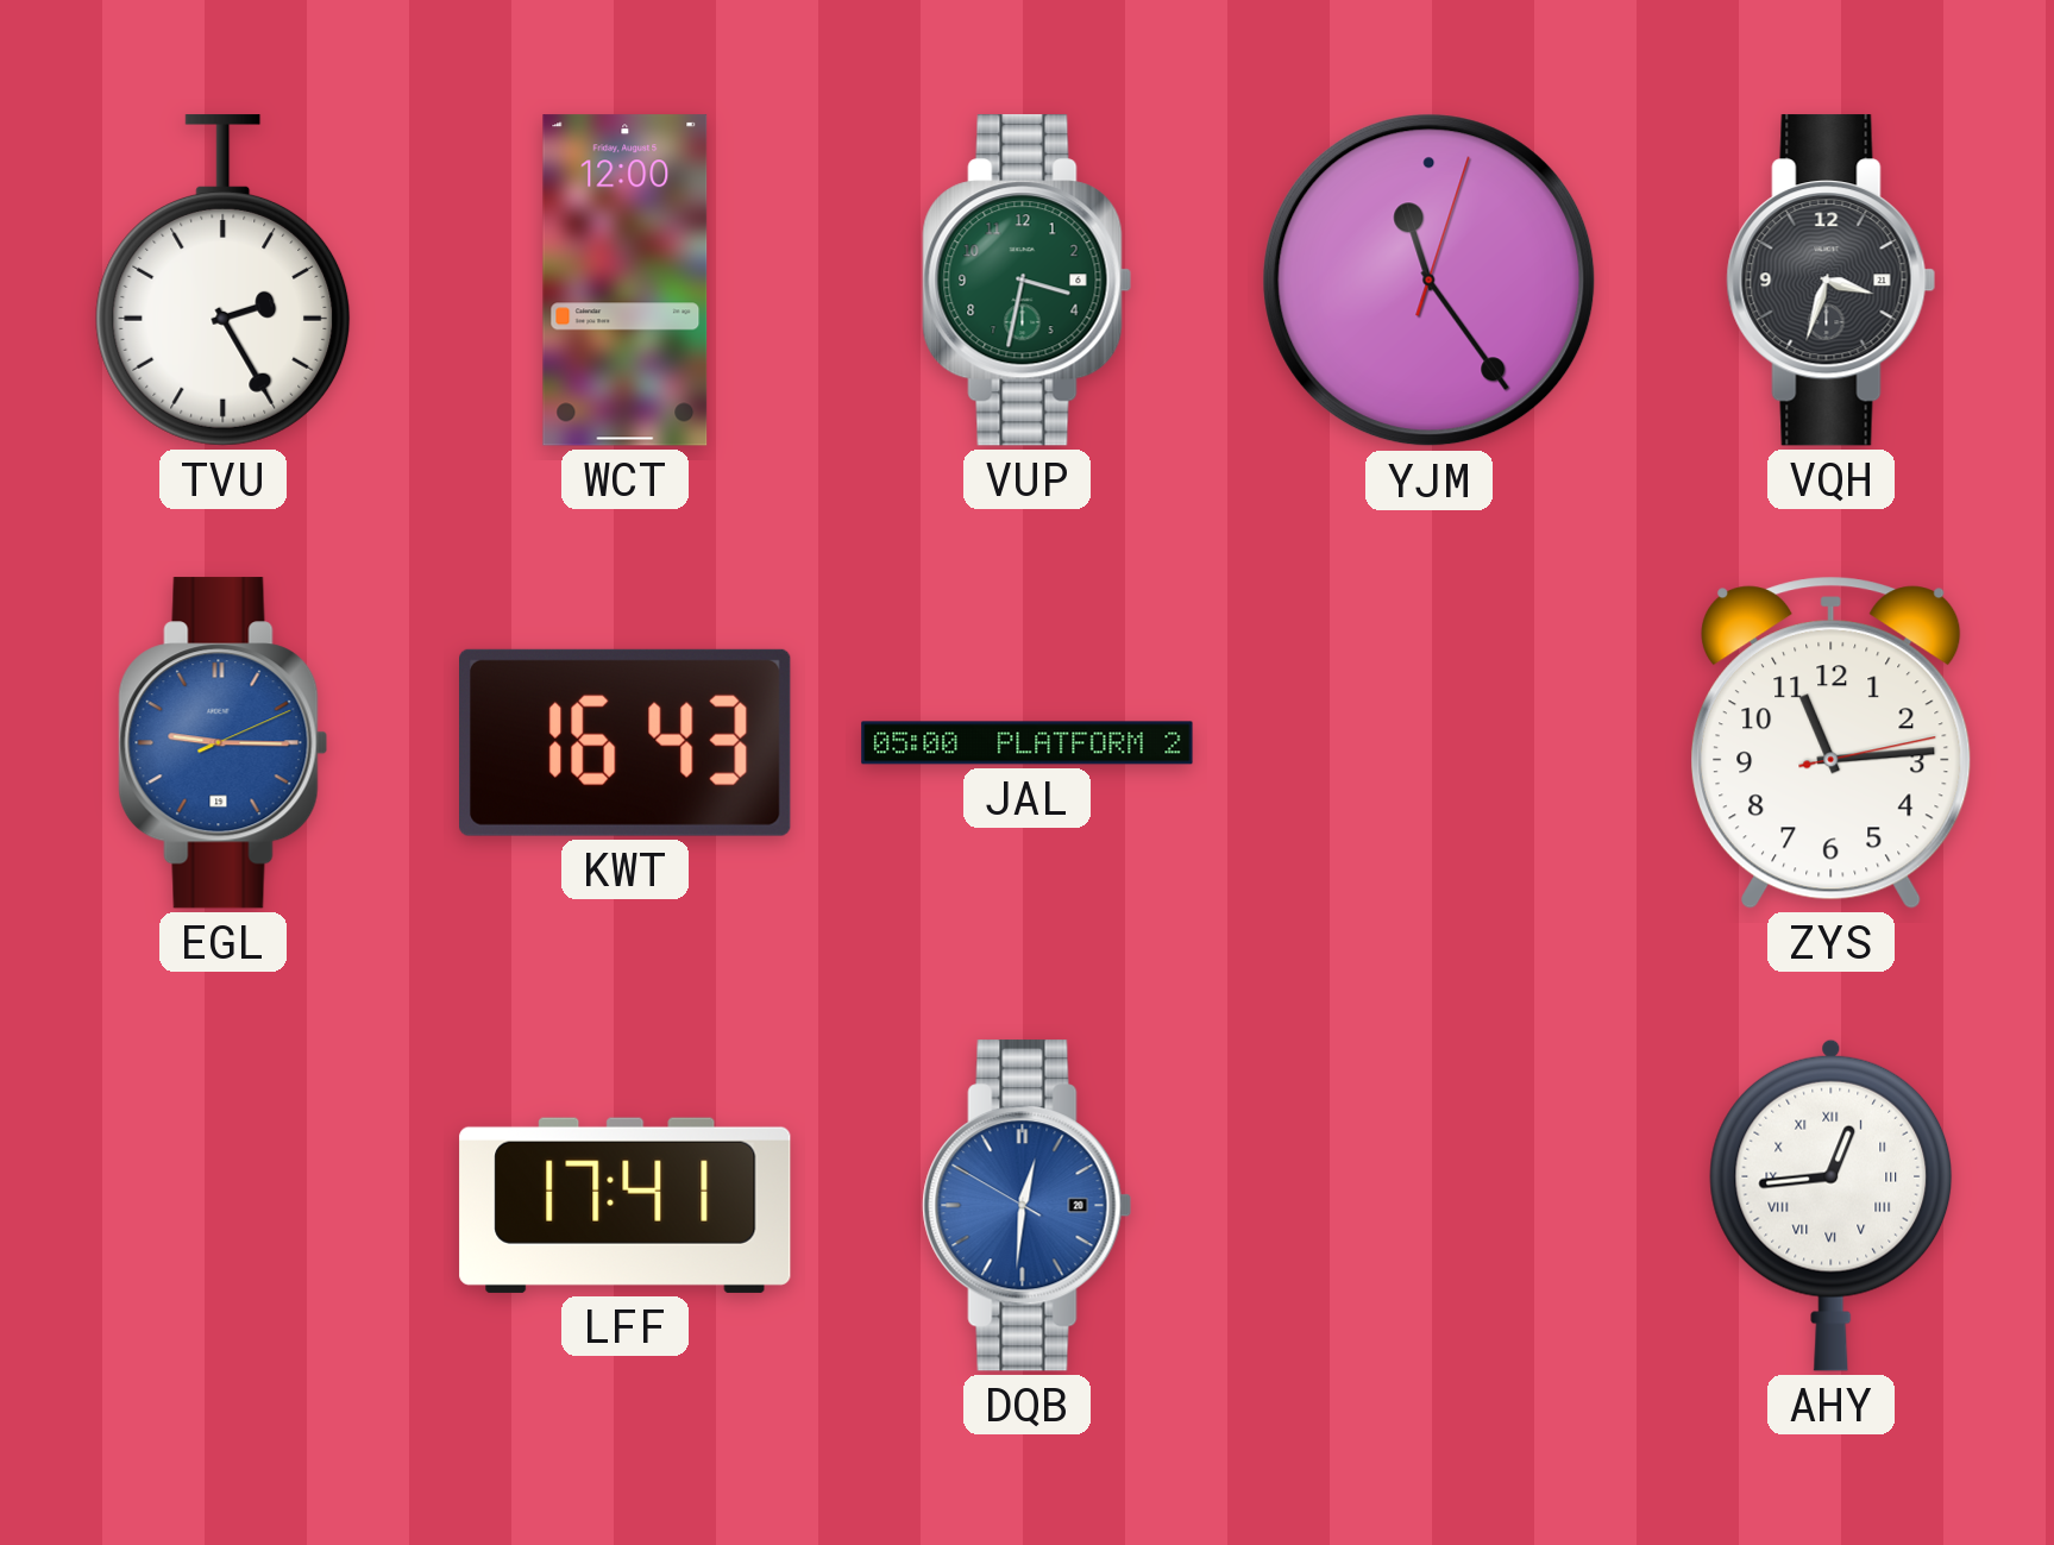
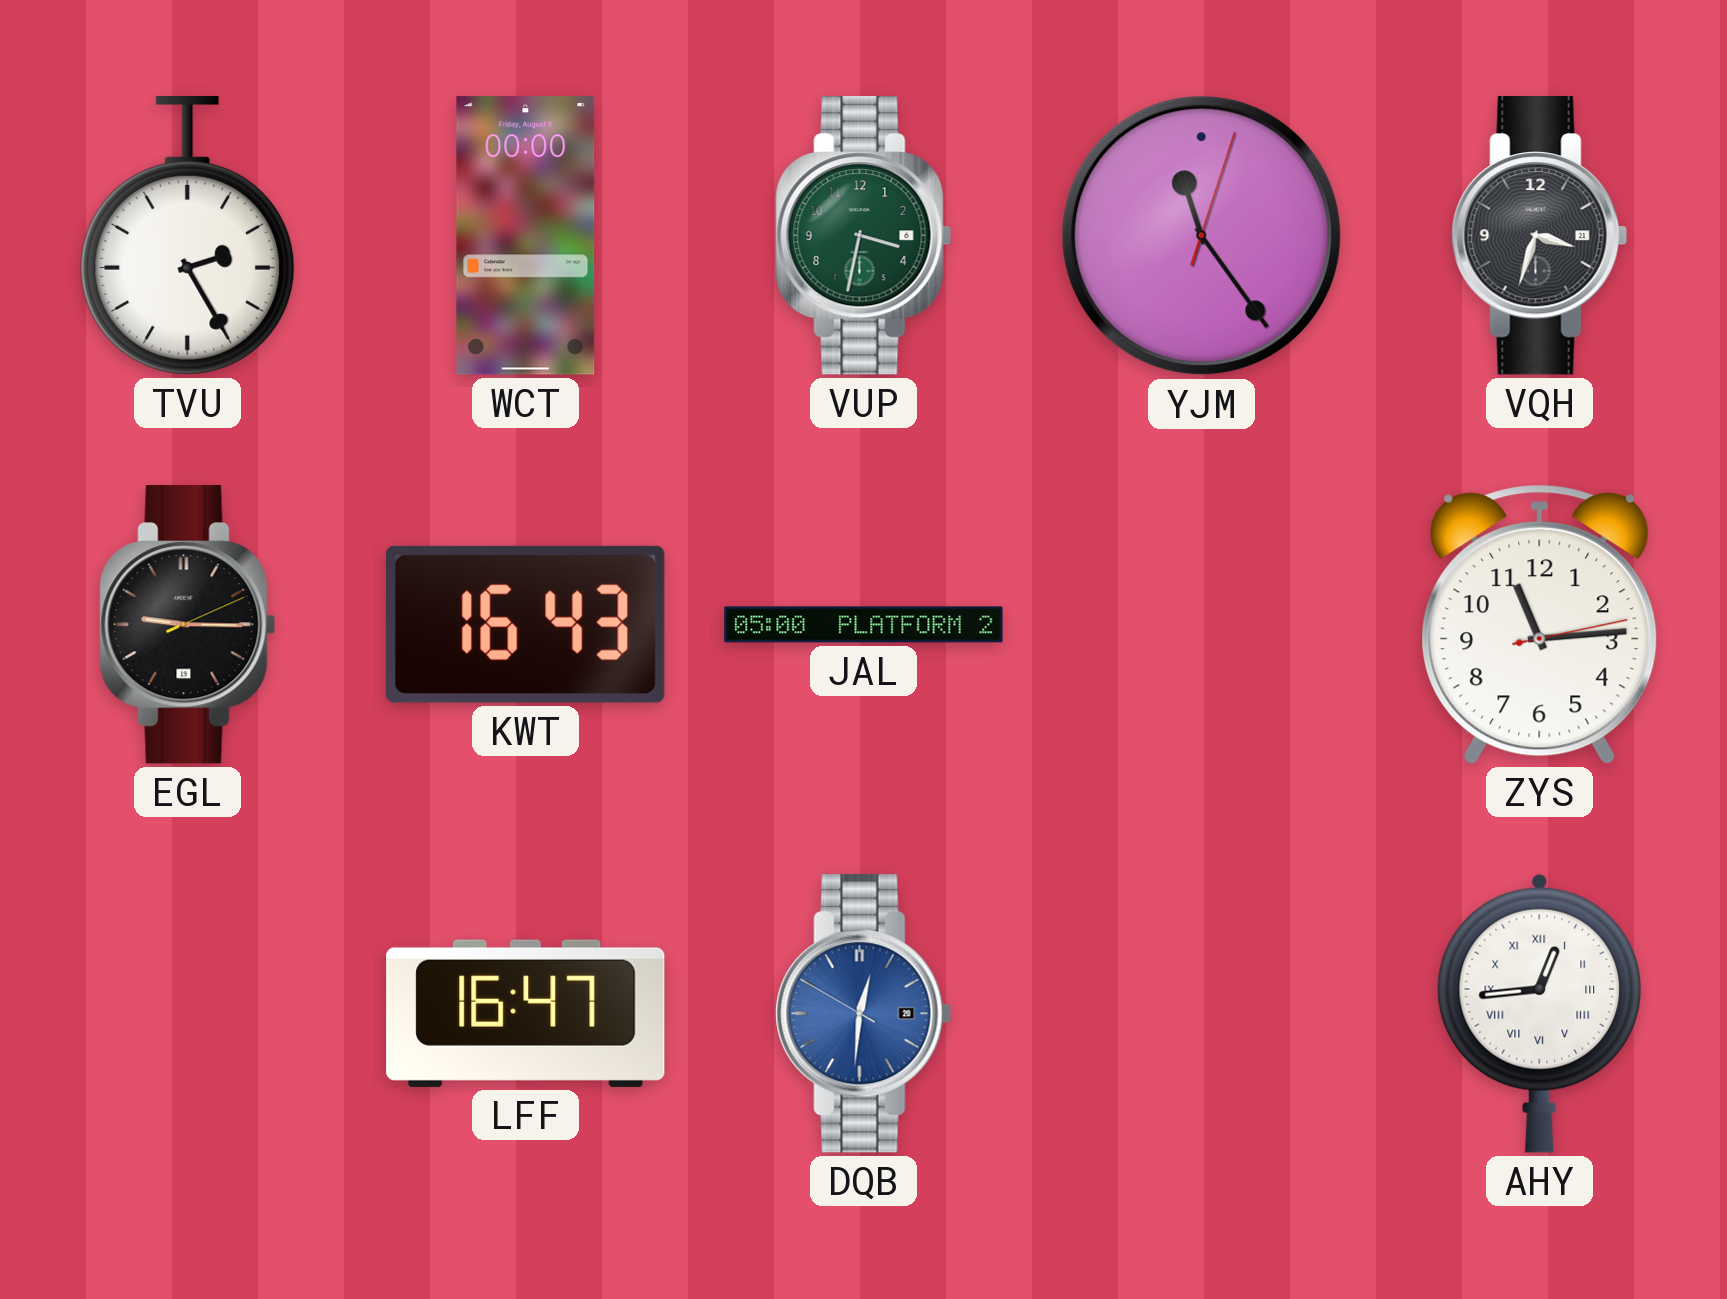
WCT: 12:00 -> 00:00 (526, 236)
EGL dial: blue -> black (188, 625)
LFF: 17:41 -> 16:47 (526, 1013)
